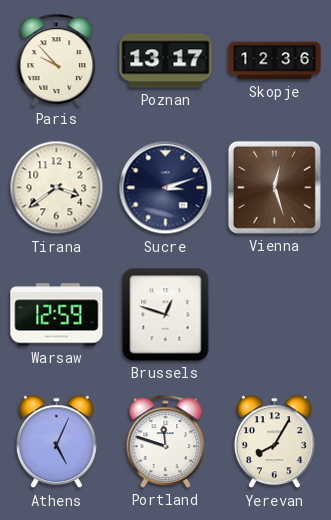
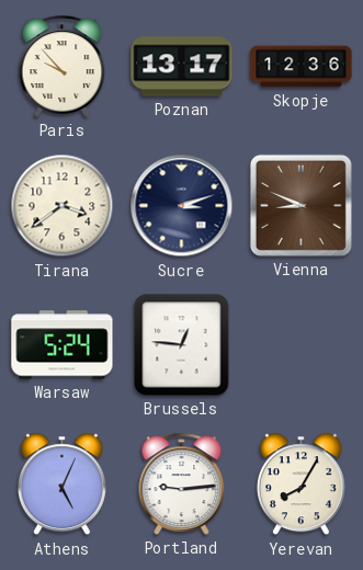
Vienna: 12:27 -> 8:49 (300, 205)
Warsaw: 12:59 -> 5:24 (63, 345)
Brussels: 12:48 -> 12:46 (182, 345)
Portland: 11:48 -> 9:14 (182, 483)
